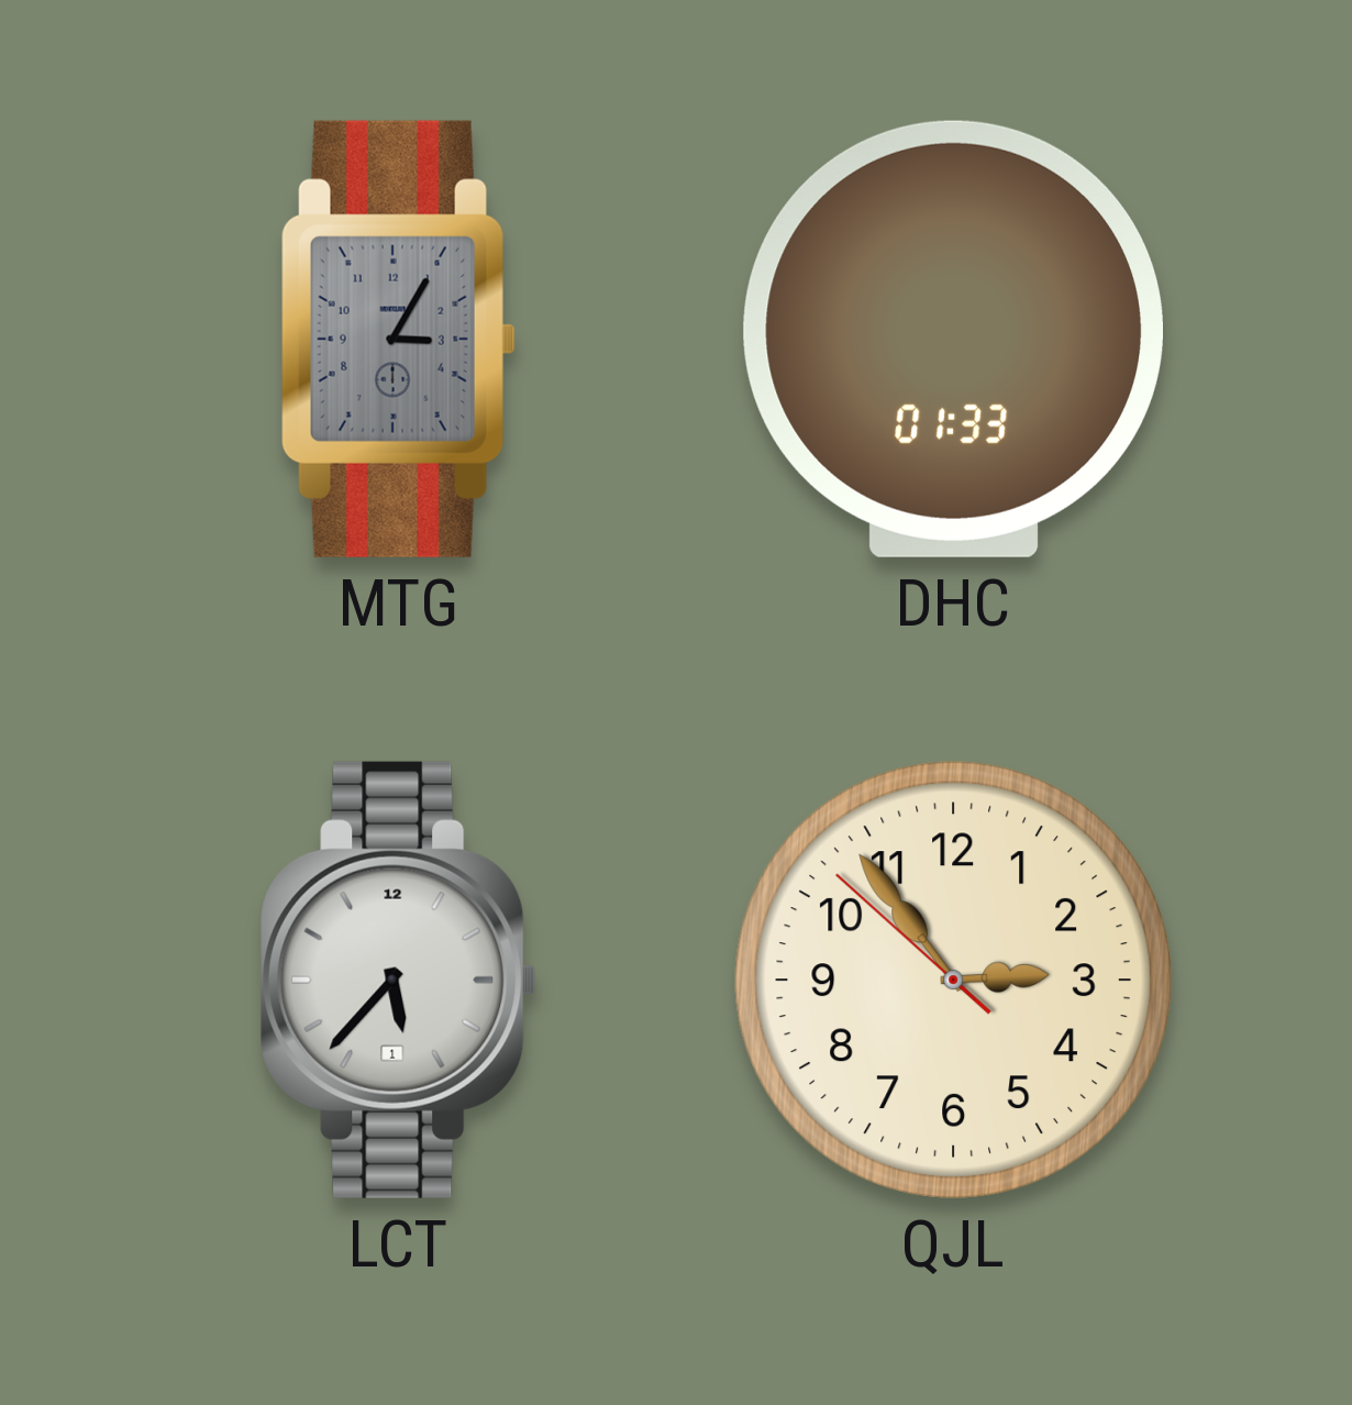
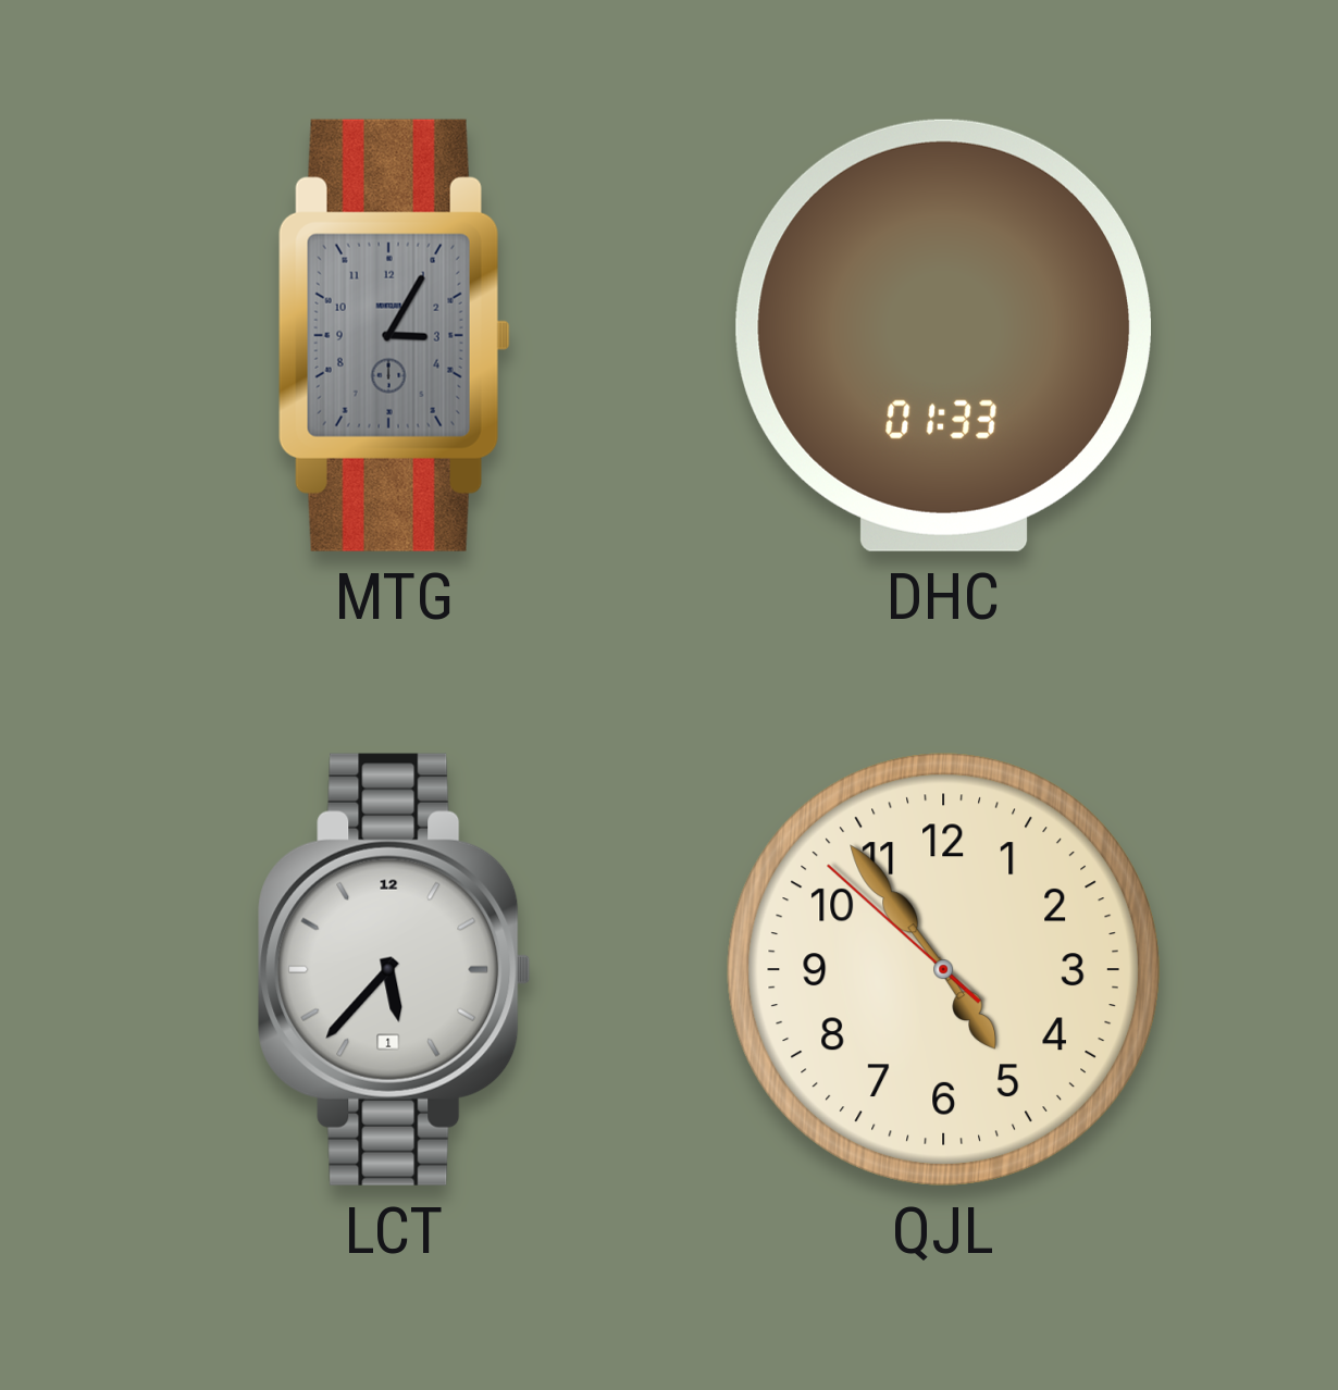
QJL: 2:53 -> 4:53 (943, 969)
